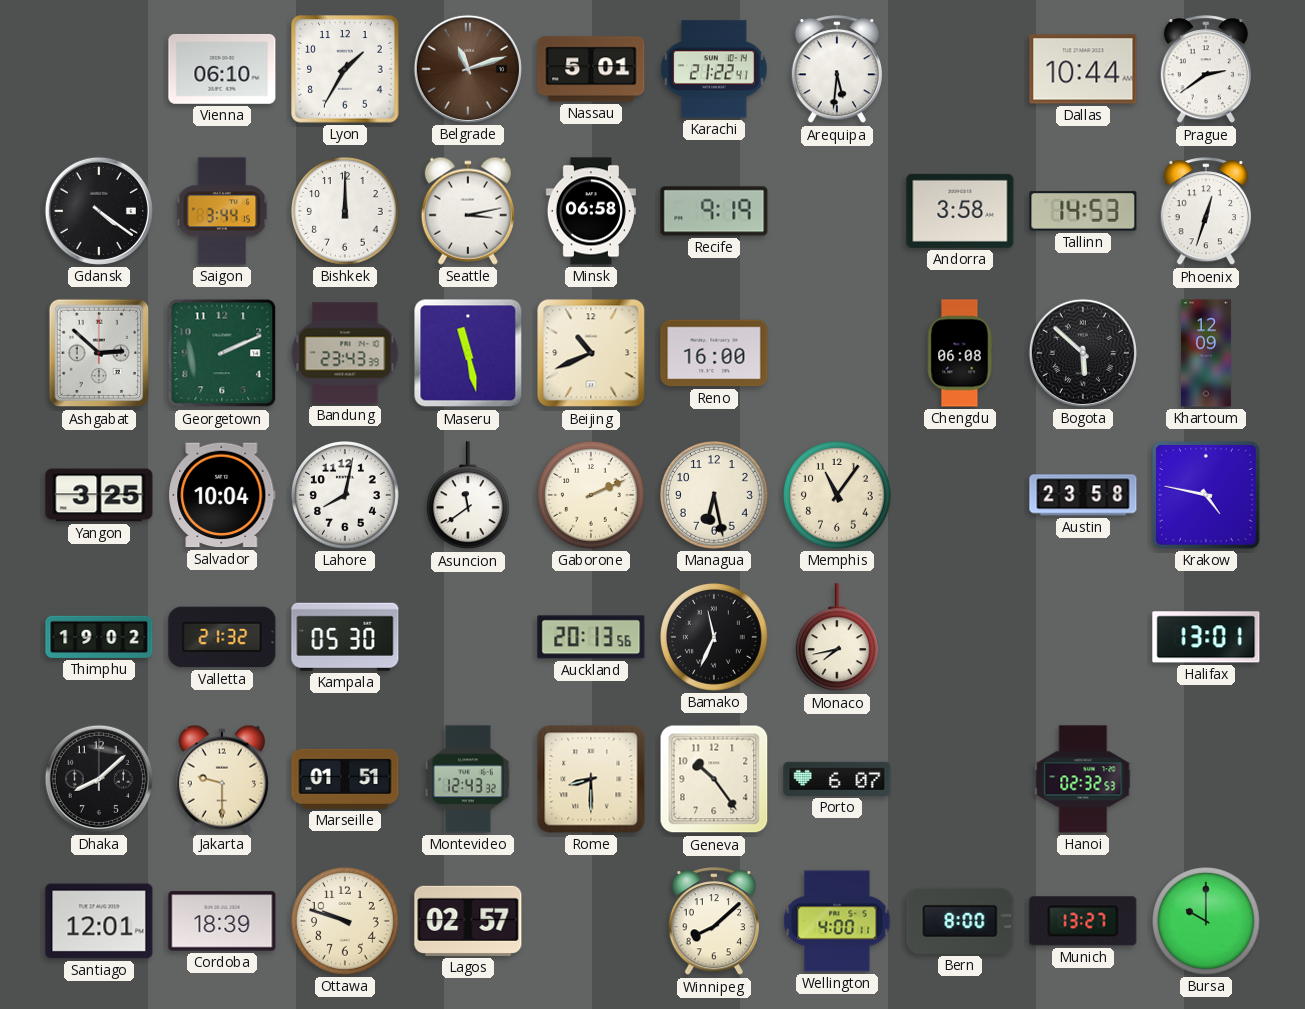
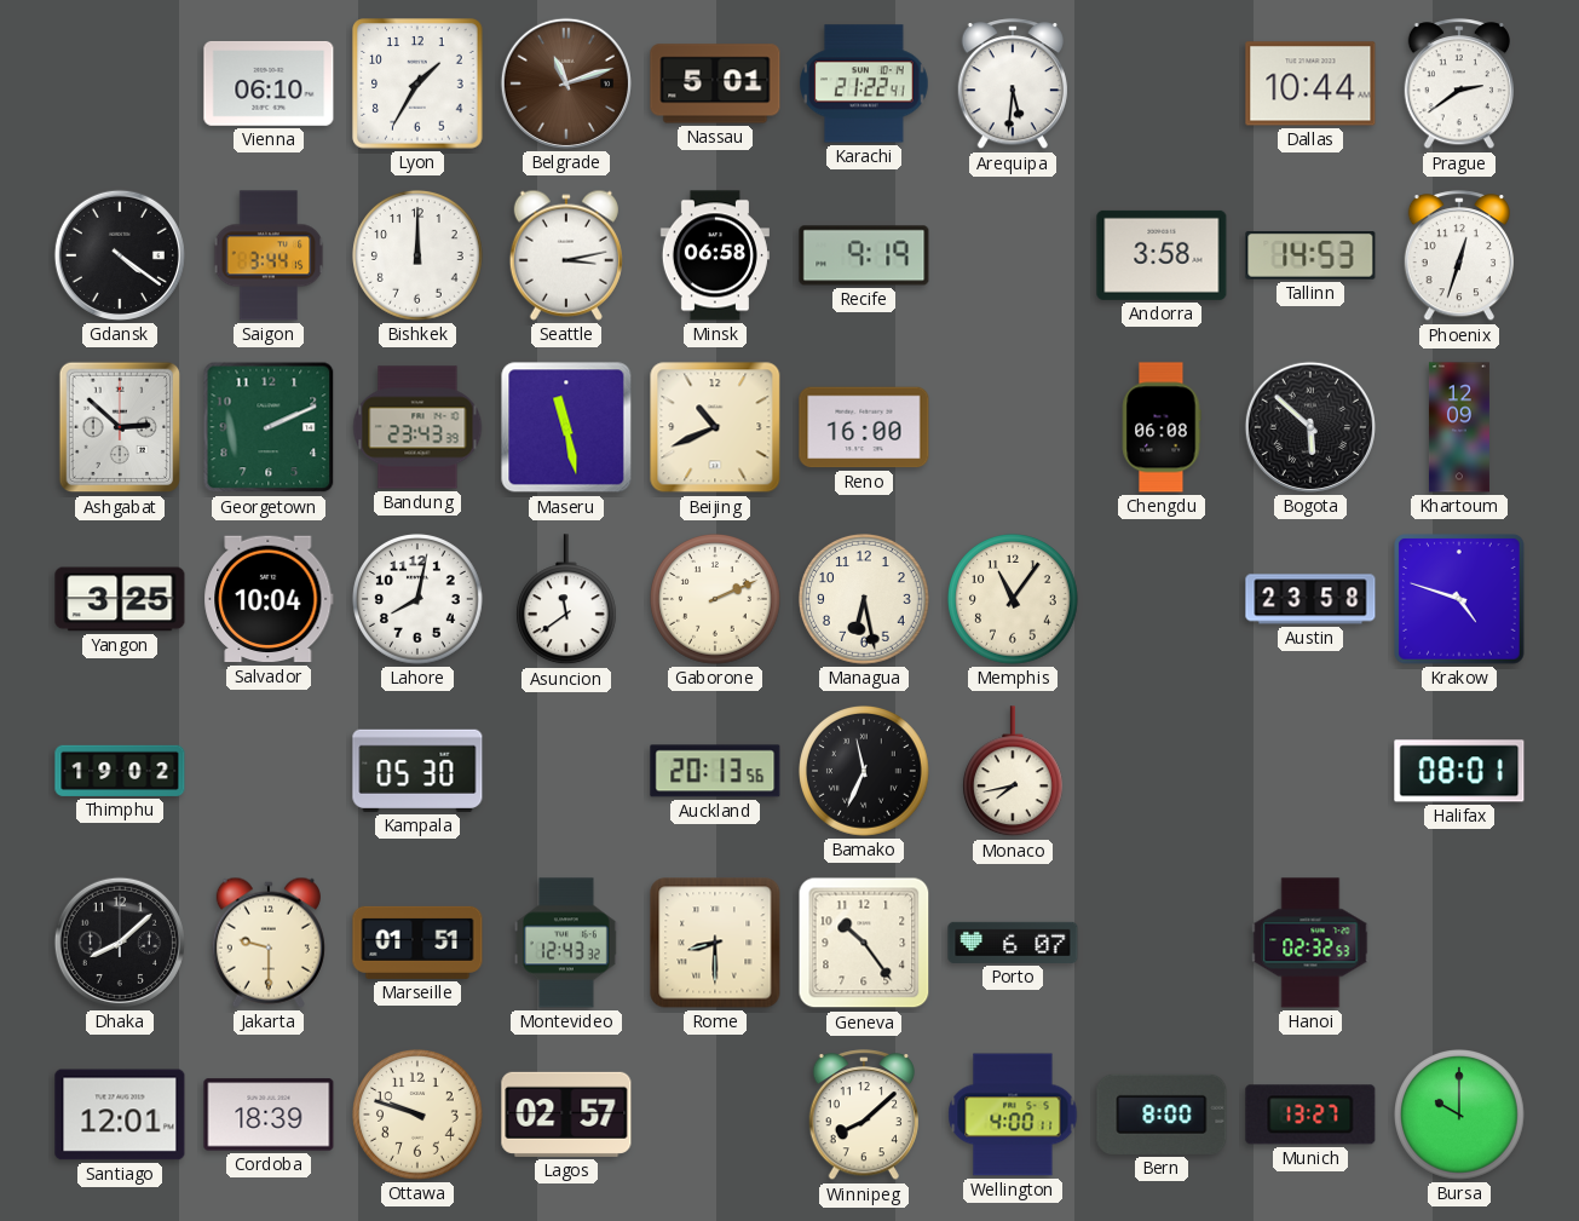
Krakow: 4:47 -> 4:48 (1459, 599)
Valletta: 21:32 -> none (222, 637)
Halifax: 13:01 -> 08:01 (1459, 771)
